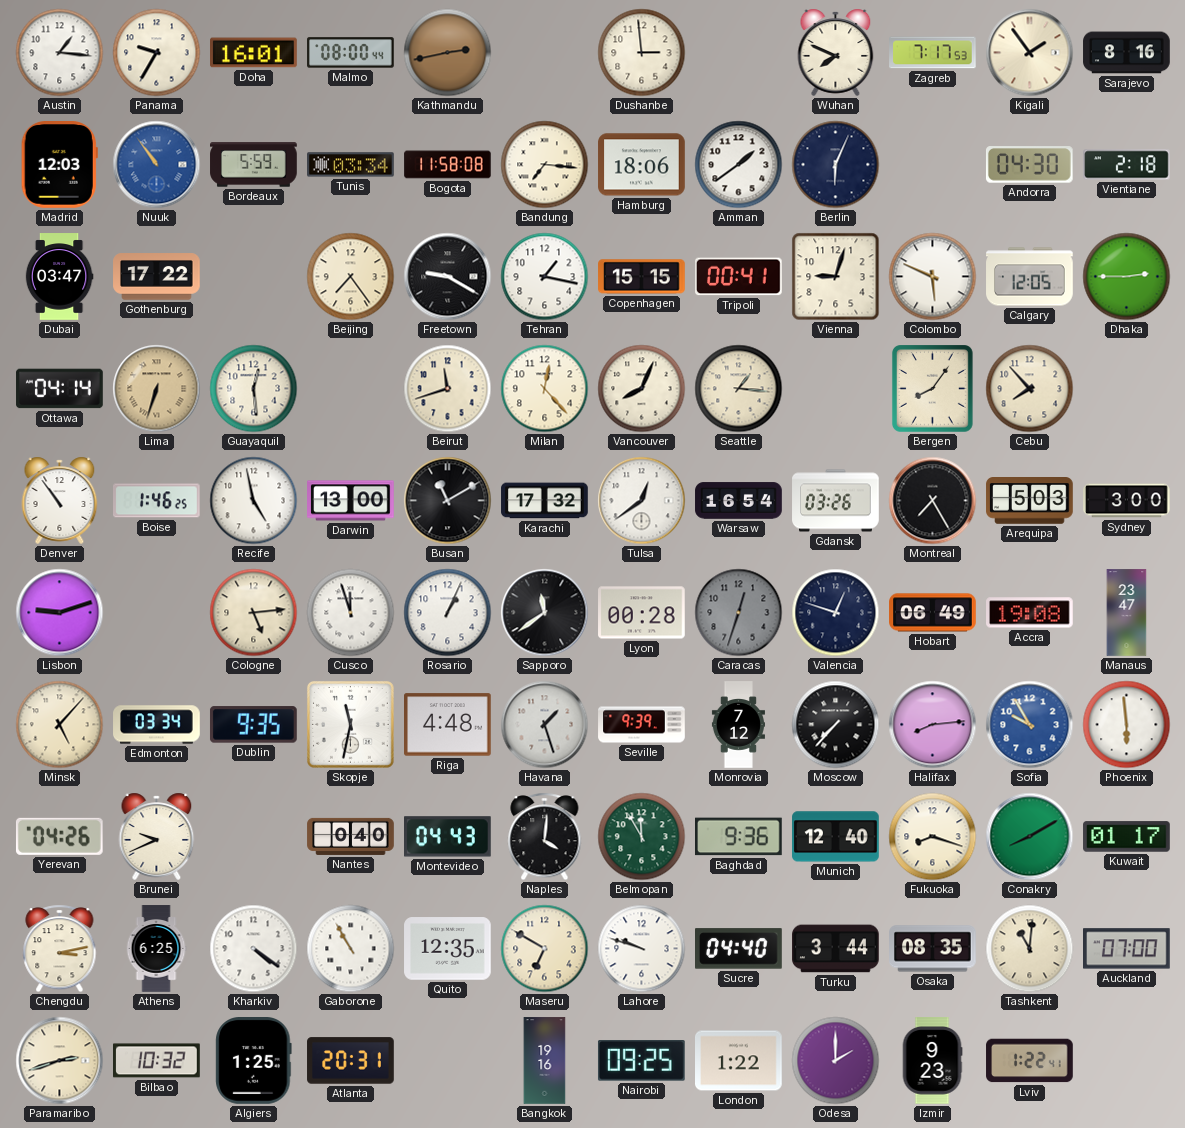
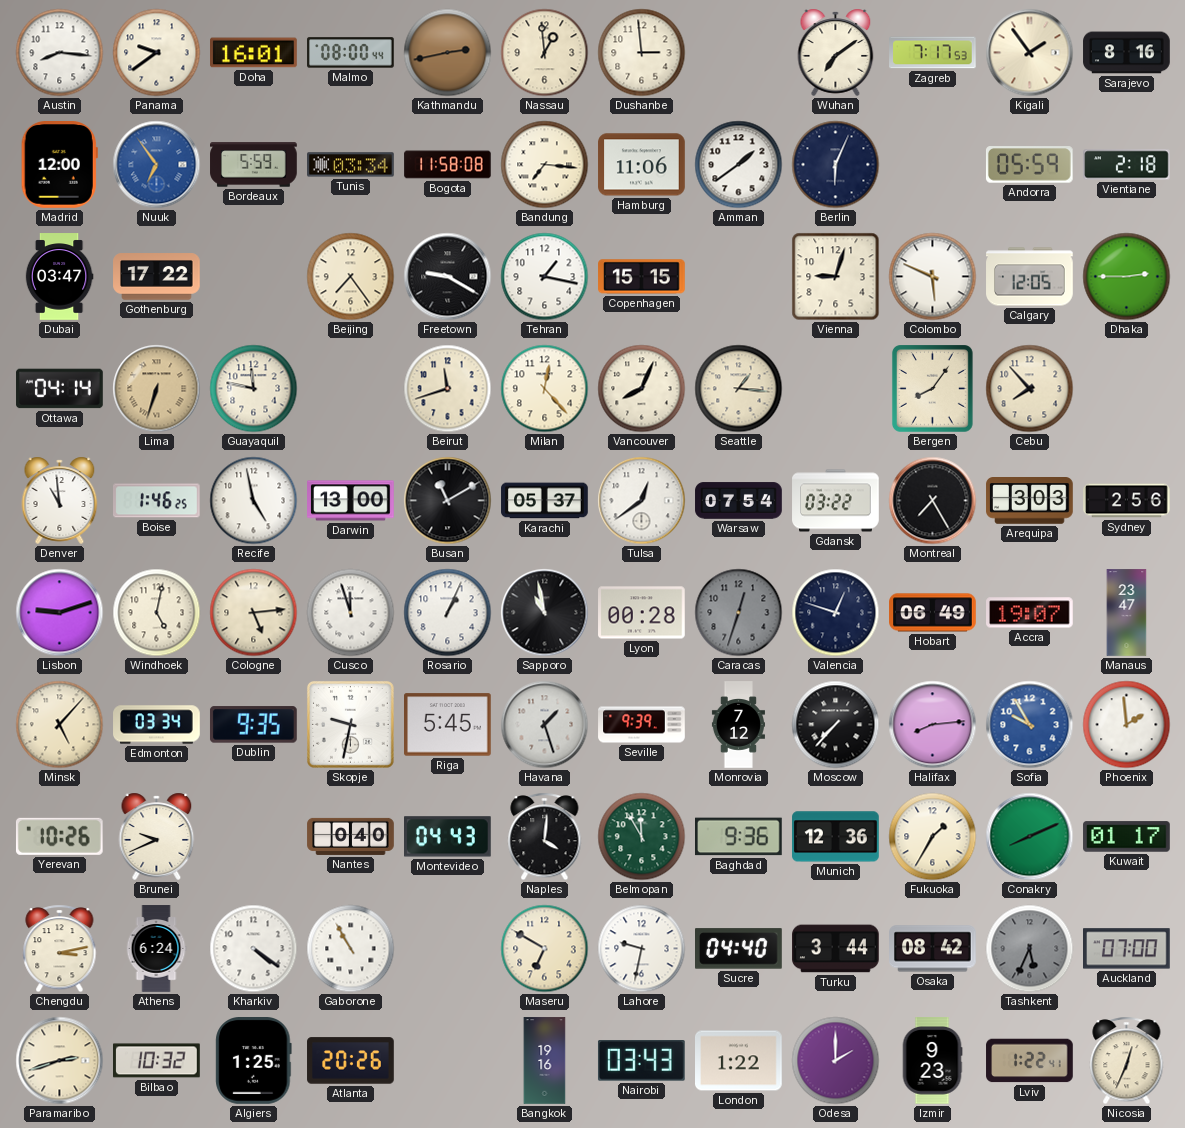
Austin: 1:16 -> 8:16 (60, 53)
Panama: 9:35 -> 9:39 (157, 53)
Nassau: none -> 12:59 (545, 53)
Wuhan: 7:49 -> 7:09 (836, 52)
Madrid: 12:03 -> 12:00 (59, 165)
Nuuk: 10:54 -> 6:54 (157, 165)
Hamburg: 18:06 -> 11:06 (642, 165)
Andorra: 04:30 -> 05:59 (1029, 165)
Tripoli: 00:41 -> none (739, 277)
Guayaquil: 12:29 -> 11:47 (254, 389)
Denver: 10:54 -> 10:59 (60, 500)
Karachi: 17:32 -> 05:37 (545, 501)
Warsaw: 16:54 -> 07:54 (739, 501)
Gdansk: 03:26 -> 03:22 (836, 501)
Arequipa: 5:03 -> 3:03 (1030, 501)
Sydney: 3:00 -> 2:56 (1127, 501)
Windhoek: none -> 5:02 (157, 613)
Sapporo: 11:39 -> 10:58 (545, 613)
Accra: 19:08 -> 19:07 (1030, 613)
Skopje: 11:32 -> 9:32 (350, 724)
Riga: 4:48 -> 5:45 (448, 725)
Phoenix: 5:59 -> 1:59 (1127, 725)
Yerevan: 04:26 -> 10:26 (59, 836)
Munich: 12:40 -> 12:36 (836, 837)
Fukuoka: 8:18 -> 1:35 (933, 837)
Conakry: 8:10 -> 8:11 (1030, 837)
Athens: 6:25 -> 6:24 (156, 949)
Quito: 12:35 -> none (448, 949)
Lahore: 9:48 -> 9:32 (642, 949)
Osaka: 08:35 -> 08:42 (933, 949)
Tashkent: 11:01 -> 5:34 (1030, 949)
Tashkent dial: cream -> grey (1030, 949)
Atlanta: 20:31 -> 20:26 (351, 1061)
Nairobi: 09:25 -> 03:43 (641, 1061)
Nicosia: none -> 12:34 (1127, 1061)
